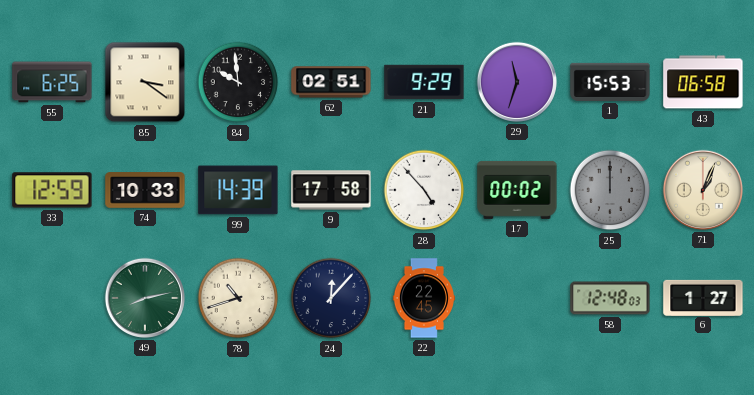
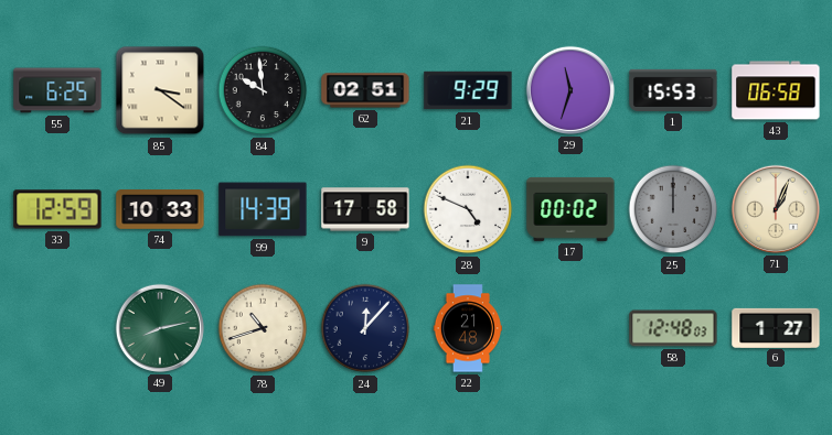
28: 4:53 -> 4:49 (468, 209)
22: 22:45 -> 21:48 (468, 328)
